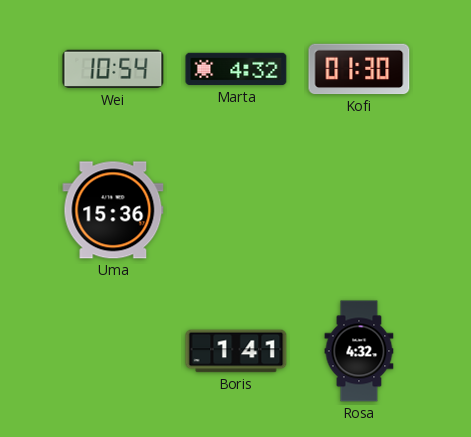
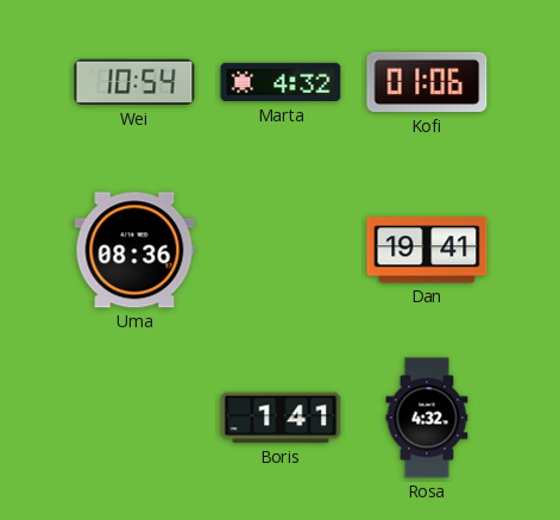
Kofi: 01:30 -> 01:06 (427, 82)
Uma: 15:36 -> 08:36 (134, 250)
Dan: none -> 19:41 (427, 250)
